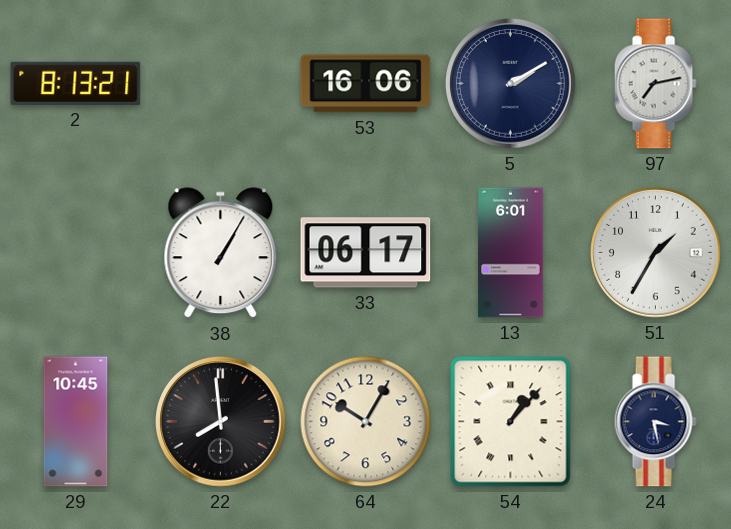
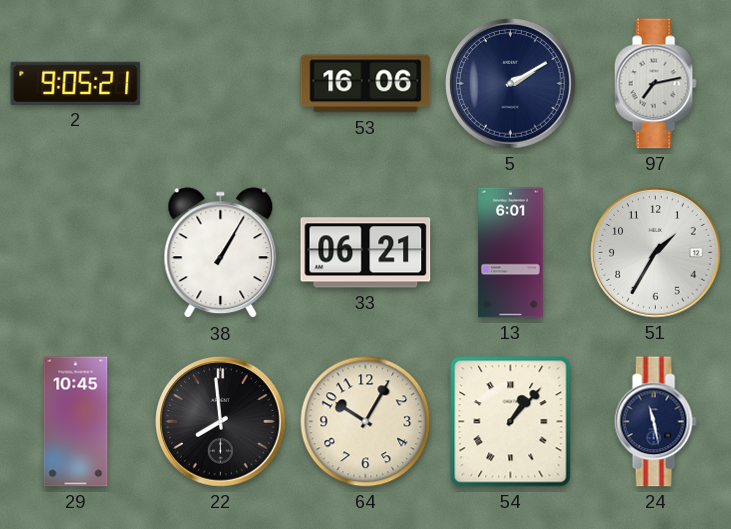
2: 8:13 -> 9:05 (76, 83)
33: 06:17 -> 06:21 (366, 253)
24: 3:28 -> 11:28 (655, 422)
